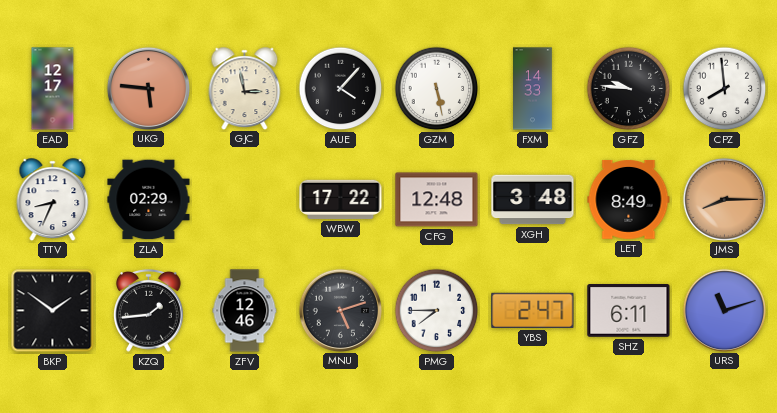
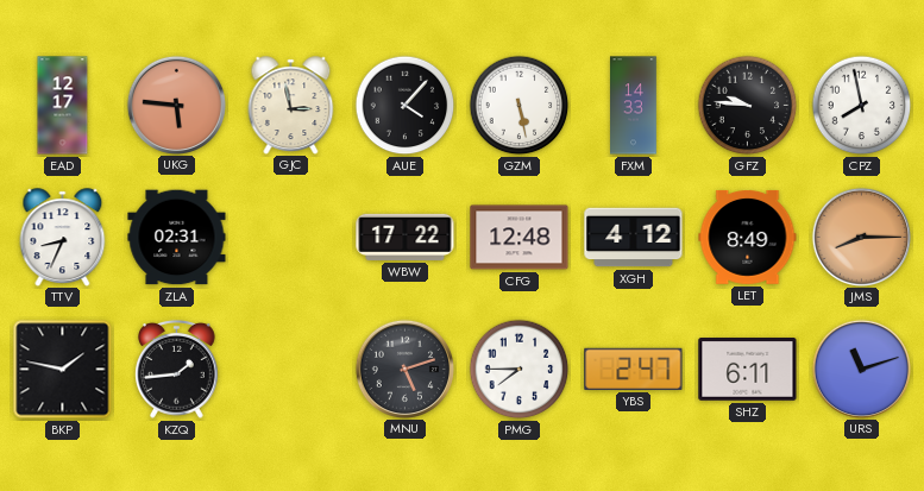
CPZ: 7:59 -> 7:58 (862, 106)
ZLA: 02:29 -> 02:31 (177, 238)
XGH: 3:48 -> 4:12 (634, 238)
BKP: 1:51 -> 1:47 (63, 370)
ZFV: 12:46 -> none (245, 311)
